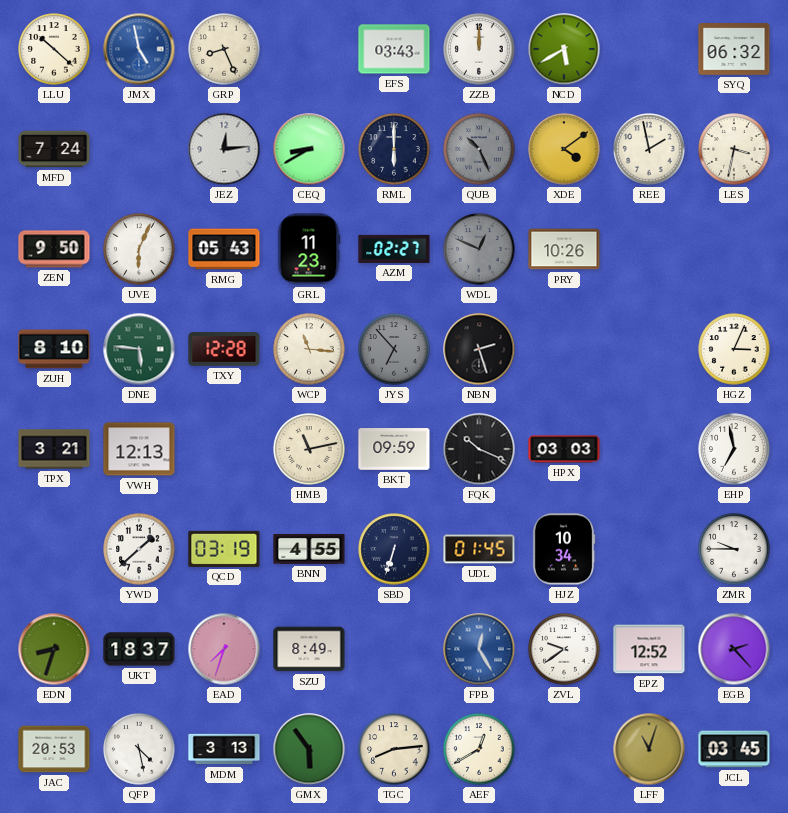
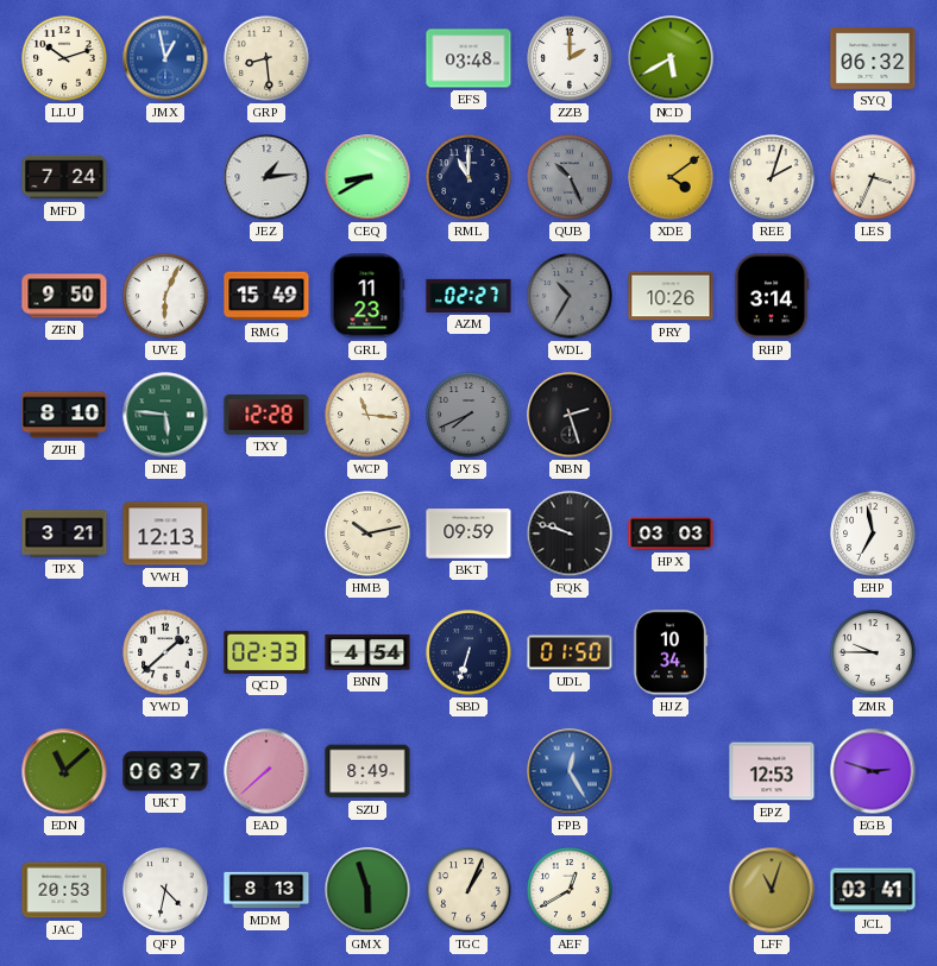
LLU: 10:22 -> 10:12 (64, 58)
JMX: 4:58 -> 12:58 (165, 58)
GRP: 8:26 -> 8:29 (266, 58)
EFS: 03:43 -> 03:48 (468, 58)
ZZB: 12:00 -> 2:00 (570, 58)
JEZ: 12:14 -> 1:14 (266, 177)
RML: 6:00 -> 11:00 (468, 177)
REE: 1:58 -> 2:03 (772, 177)
LES: 3:32 -> 3:34 (873, 177)
RMG: 05:43 -> 15:49 (266, 296)
WDL: 12:49 -> 10:35 (570, 296)
RHP: none -> 3:14 (772, 296)
JYS: 6:53 -> 7:41 (468, 415)
HGZ: 3:04 -> none (734, 349)
HMB: 11:13 -> 10:13 (367, 533)
FQK: 10:19 -> 9:48 (570, 533)
QCD: 03:19 -> 02:33 (266, 652)
BNN: 4:55 -> 4:54 (367, 652)
UDL: 01:45 -> 01:50 (570, 652)
EDN: 8:33 -> 11:08 (64, 771)
UKT: 18:37 -> 06:37 (165, 771)
EAD: 7:33 -> 7:38 (266, 771)
ZVL: 9:39 -> none (564, 649)
EPZ: 12:52 -> 12:53 (772, 771)
EGB: 2:23 -> 2:48 (873, 771)
QFP: 4:28 -> 4:32 (165, 890)
MDM: 3:13 -> 8:13 (266, 890)
GMX: 5:54 -> 5:57 (367, 890)
TGC: 8:14 -> 1:04 (468, 890)
JCL: 03:45 -> 03:41 (873, 890)
